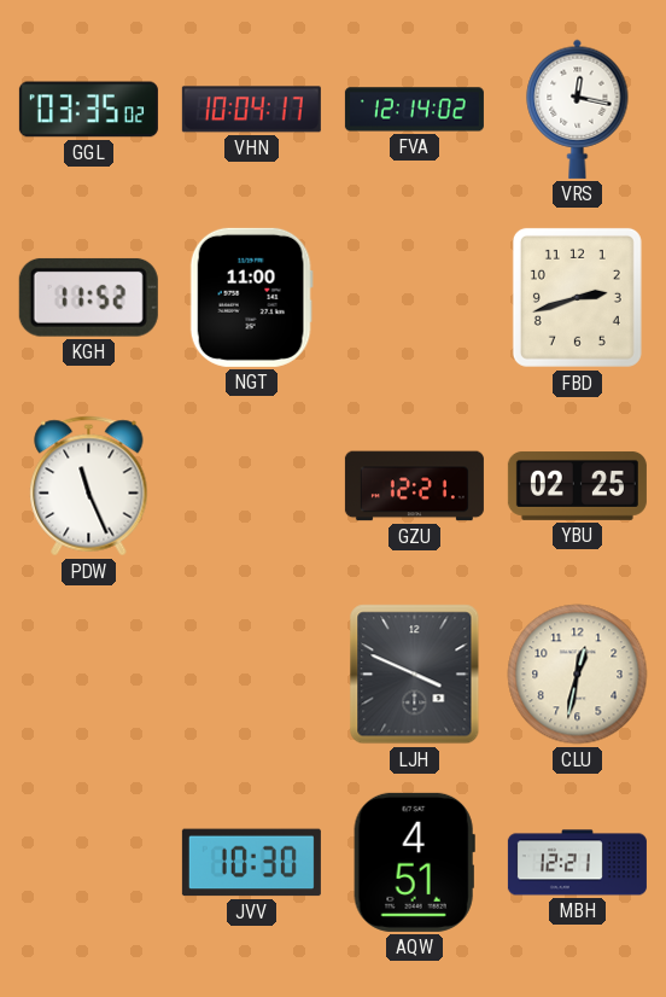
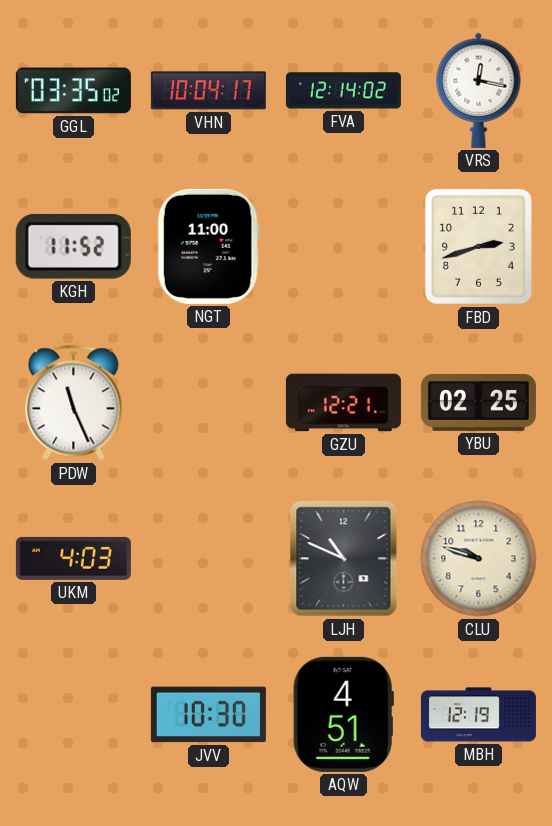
UKM: none -> 4:03 (73, 558)
LJH: 3:49 -> 10:49 (344, 559)
CLU: 12:32 -> 9:48 (479, 559)
MBH: 12:21 -> 12:19 (478, 715)
